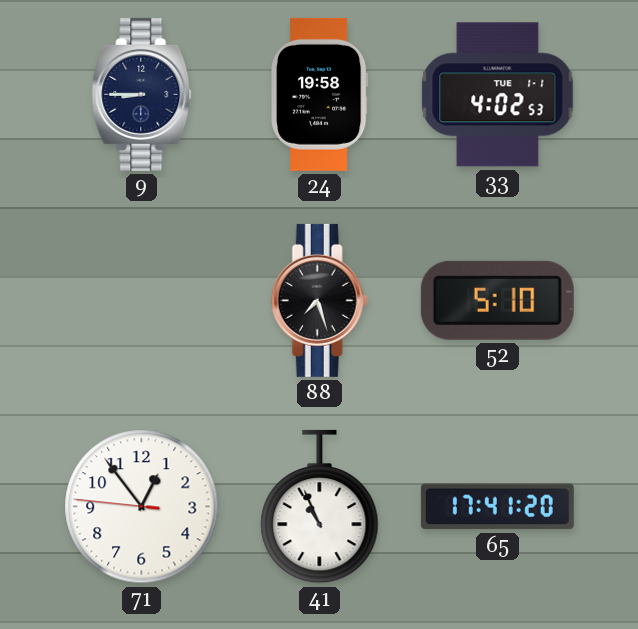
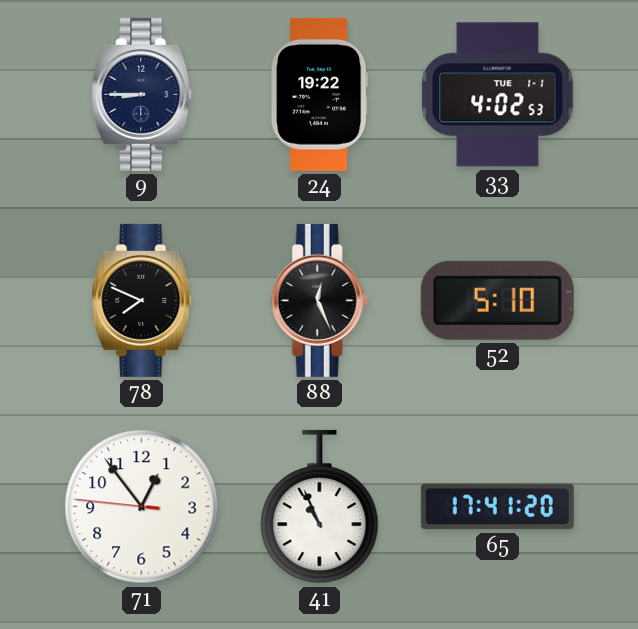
24: 19:58 -> 19:22 (320, 94)
78: none -> 7:49 (142, 300)
88: 7:27 -> 12:26 (319, 300)
